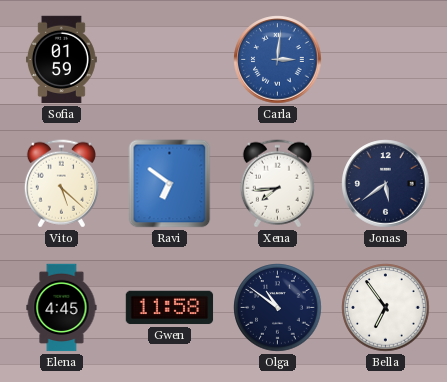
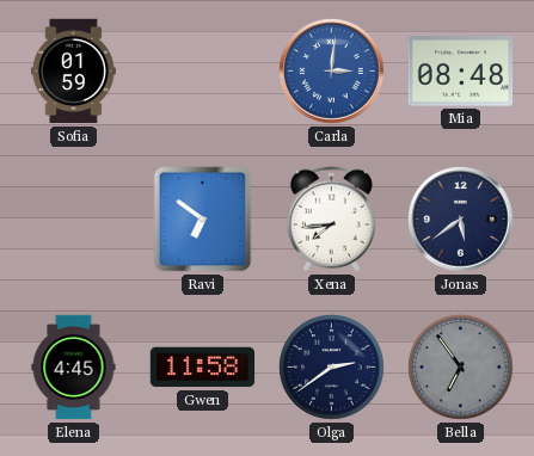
Mia: none -> 08:48 (461, 72)
Vito: 5:22 -> none (61, 184)
Olga: 10:51 -> 2:39 (332, 368)
Bella dial: white -> grey (461, 368)
